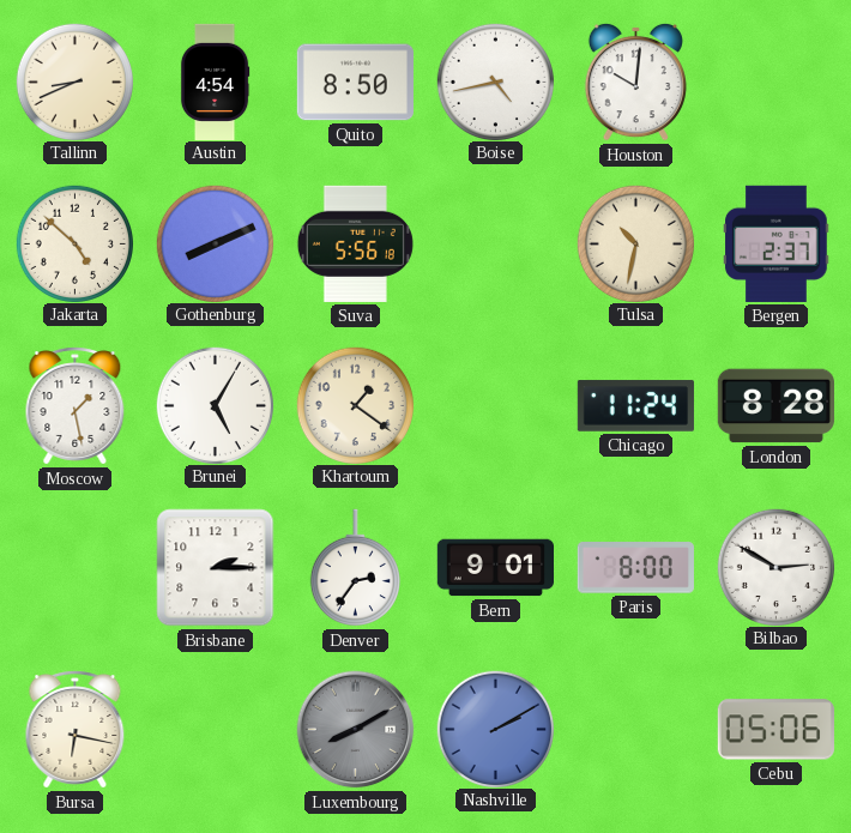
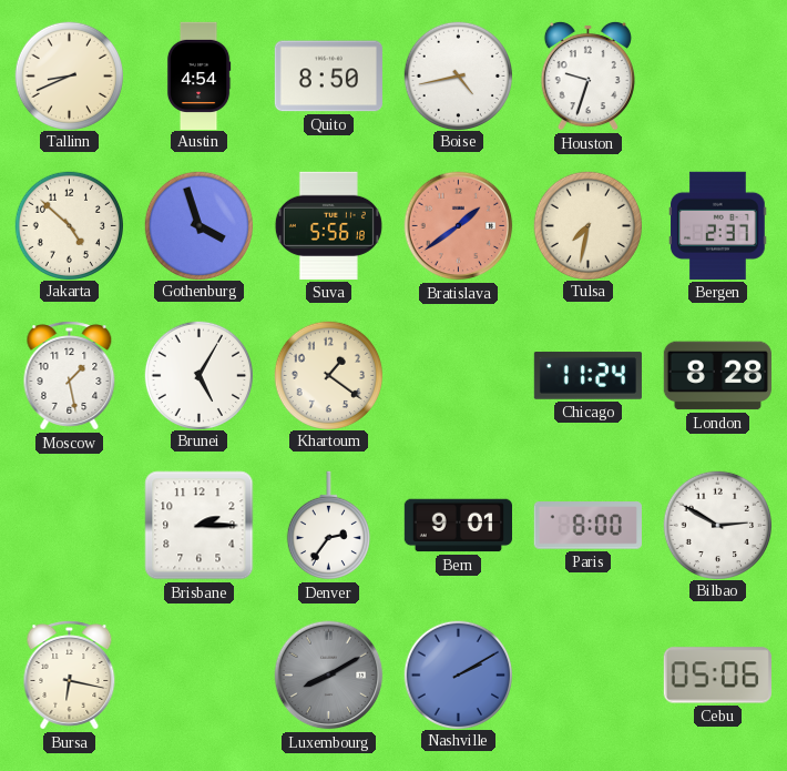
Houston: 10:01 -> 9:33 (587, 75)
Gothenburg: 8:11 -> 3:57 (198, 225)
Bratislava: none -> 1:39 (459, 226)
Tulsa: 10:32 -> 7:32 (587, 225)
